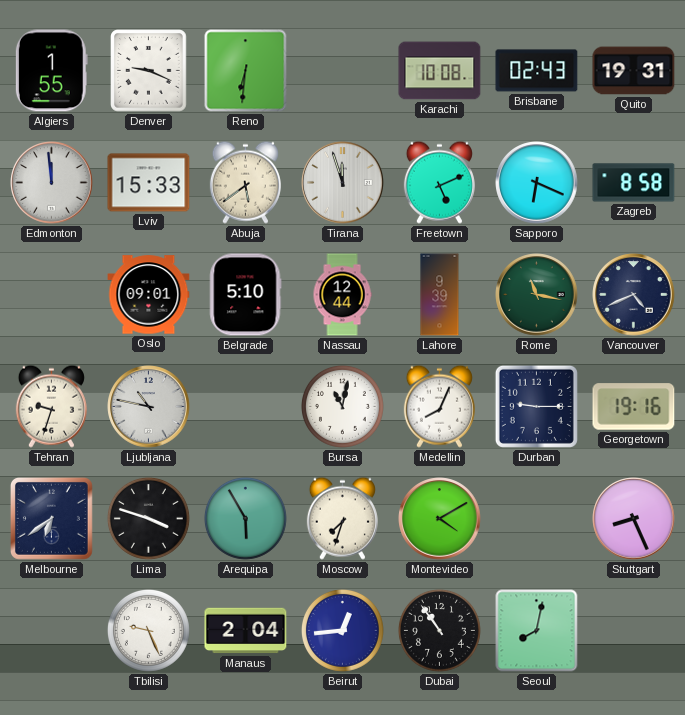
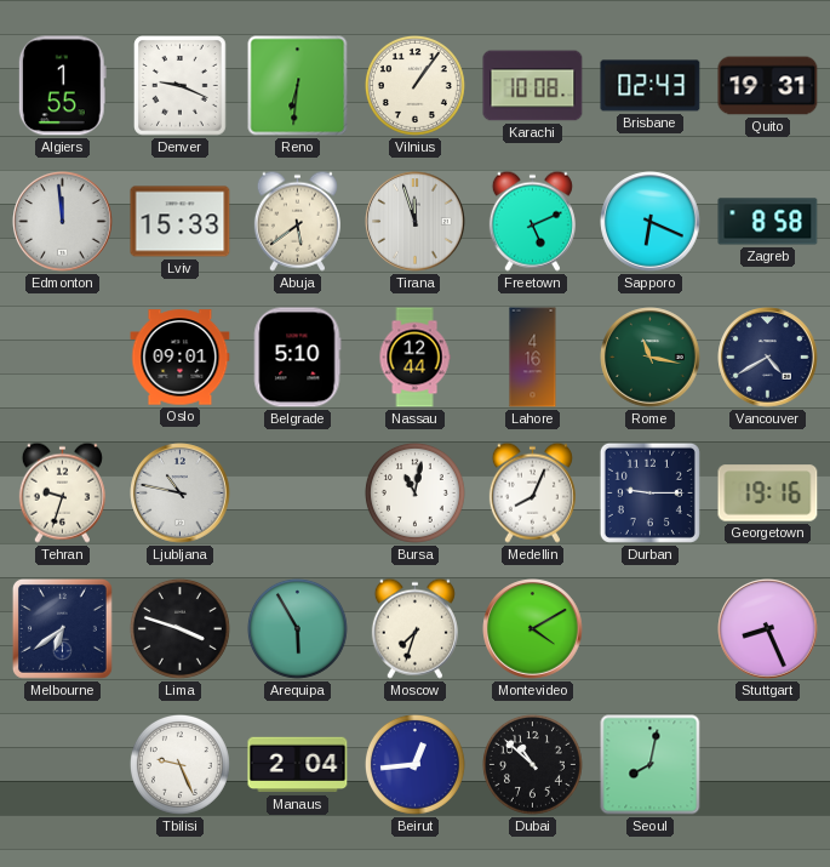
Vilnius: none -> 1:06 (414, 85)
Lahore: 9:39 -> 4:16 (533, 358)
Vancouver: 4:41 -> 4:40 (768, 358)
Dubai: 10:54 -> 10:52 (532, 764)
